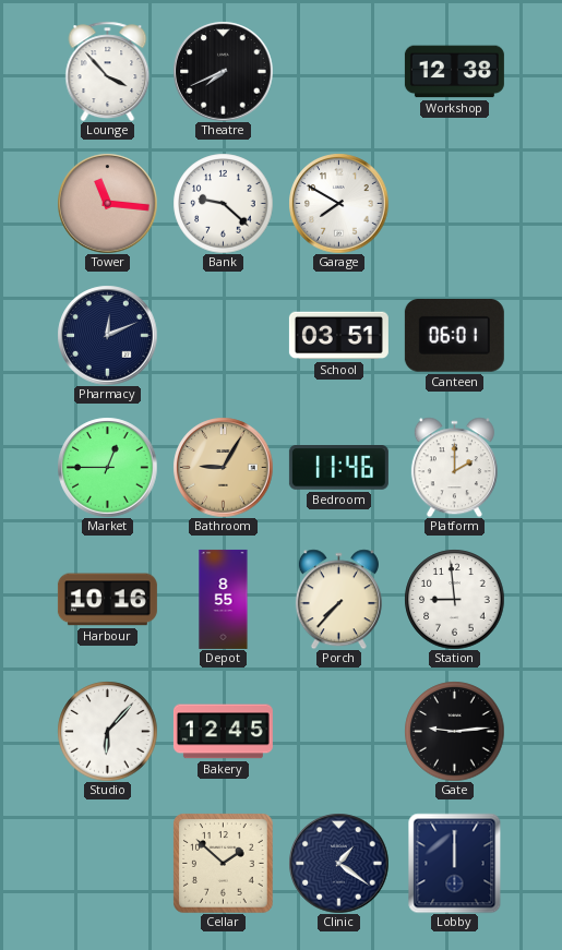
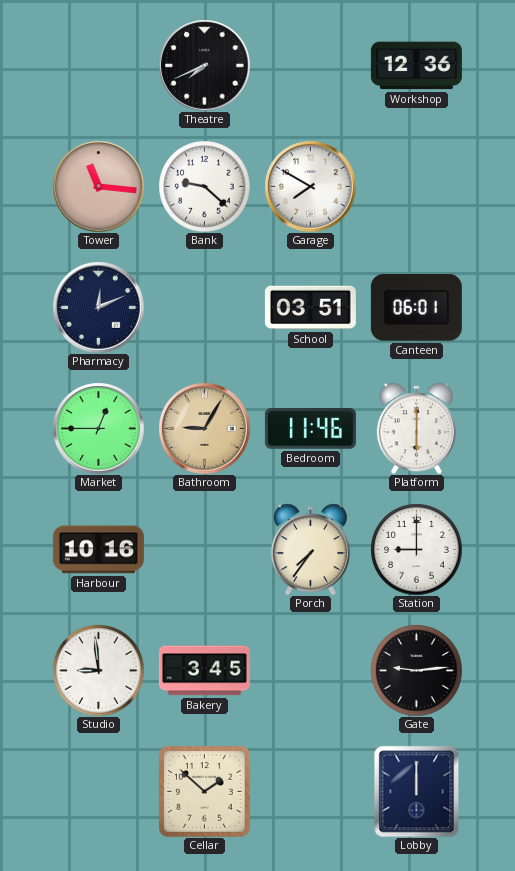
Lounge: 3:53 -> none (108, 71)
Workshop: 12:38 -> 12:36 (416, 66)
Platform: 2:00 -> 6:00 (416, 428)
Depot: 8:55 -> none (224, 599)
Porch: 7:37 -> 7:36 (310, 549)
Station: 8:59 -> 9:00 (416, 549)
Studio: 6:07 -> 8:59 (98, 670)
Bakery: 12:45 -> 3:45 (204, 671)
Clinic: 1:21 -> none (338, 863)
